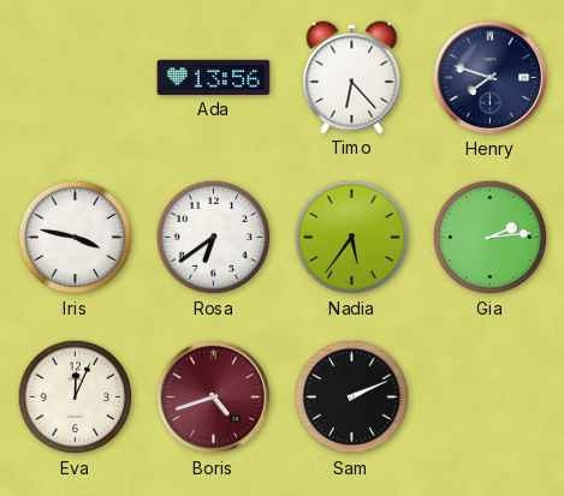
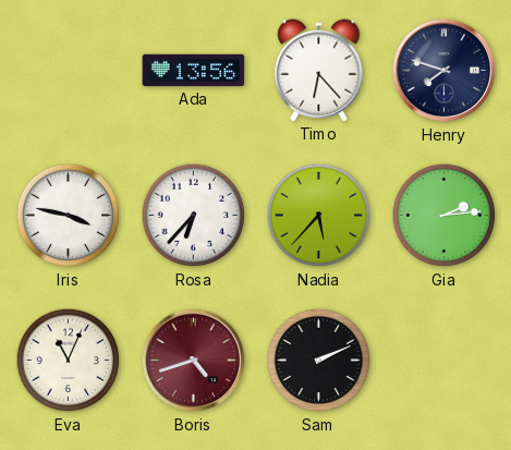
Rosa: 6:39 -> 6:37 (194, 216)
Nadia: 5:36 -> 5:37 (319, 216)
Eva: 12:04 -> 11:04 (69, 361)
